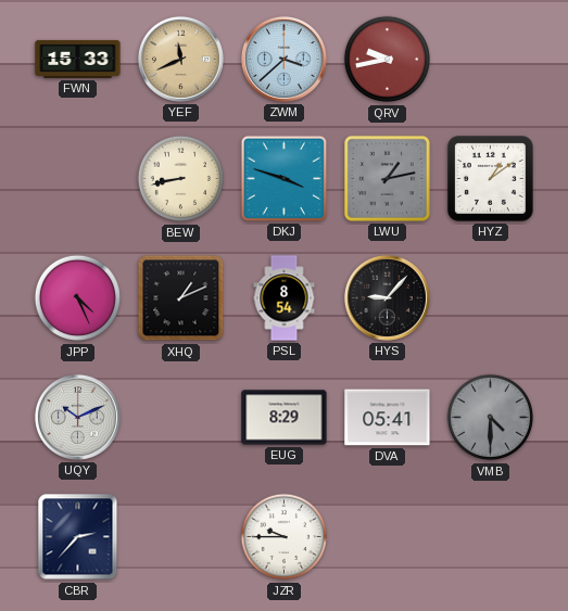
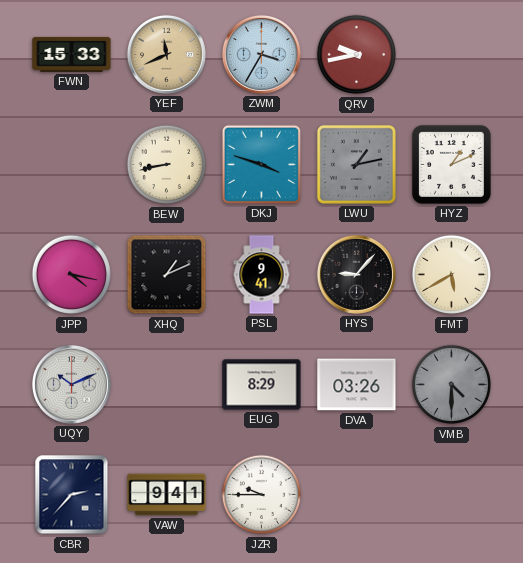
ZWM: 3:38 -> 3:35 (261, 54)
HYZ: 1:09 -> 1:11 (451, 164)
JPP: 4:26 -> 4:17 (72, 275)
PSL: 8:54 -> 9:41 (262, 275)
FMT: none -> 5:40 (452, 275)
DVA: 05:41 -> 03:26 (357, 385)
VAW: none -> 9:41 (167, 495)
